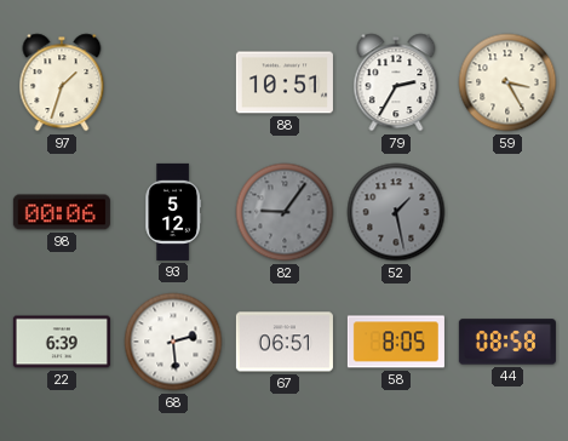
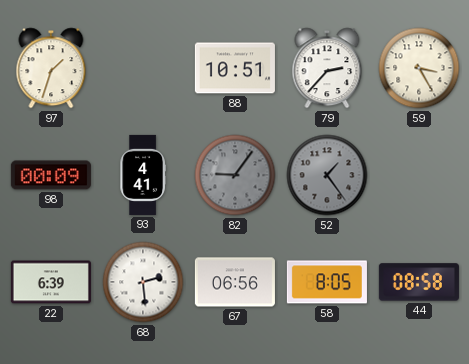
79: 2:35 -> 2:37 (327, 68)
98: 00:06 -> 00:09 (51, 175)
93: 5:12 -> 4:41 (143, 175)
52: 1:28 -> 1:24 (327, 175)
67: 06:51 -> 06:56 (235, 282)
